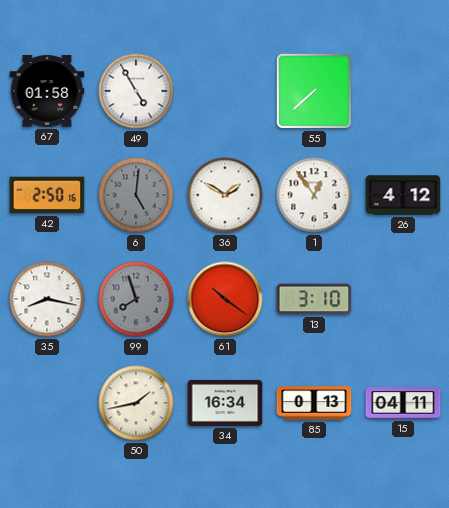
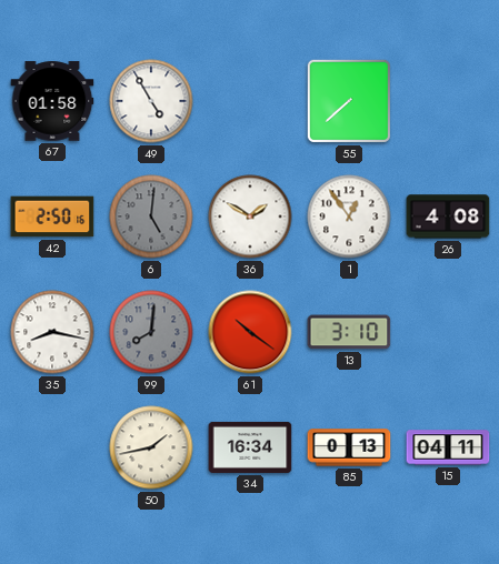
26: 4:12 -> 4:08 (448, 216)
99: 7:57 -> 8:01 (151, 332)
